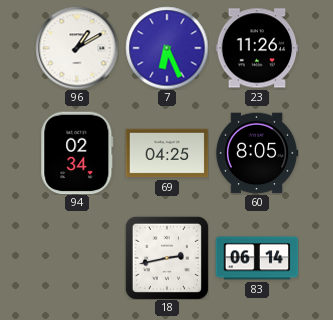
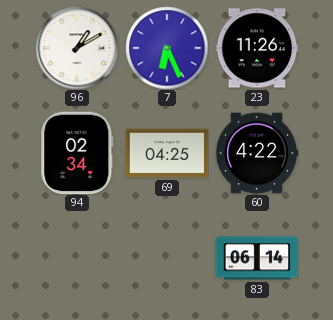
60: 8:05 -> 4:22 (257, 153)
18: 2:43 -> none (167, 258)
